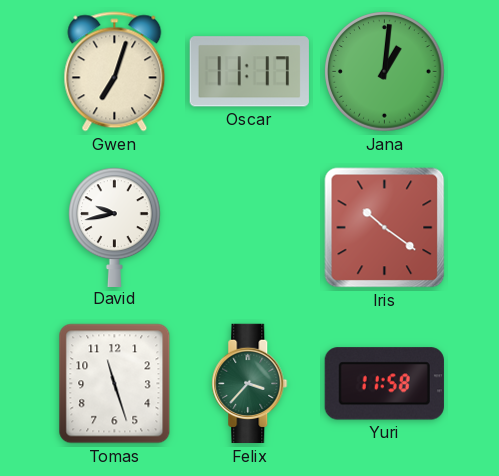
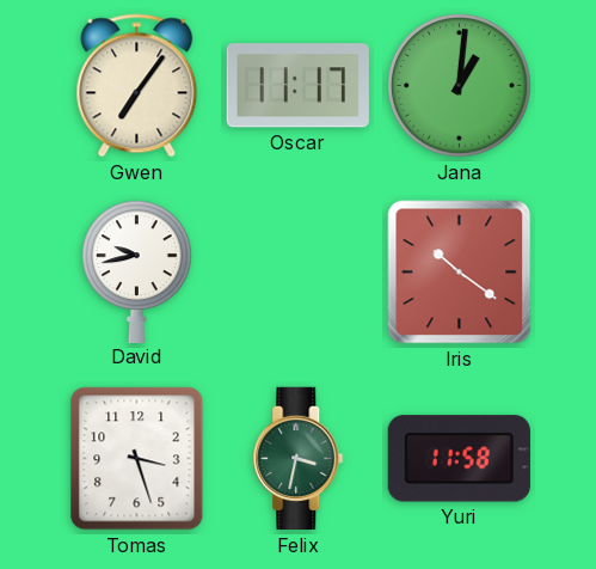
Gwen: 7:03 -> 7:06 (137, 86)
Tomas: 11:27 -> 3:27 (137, 459)
Felix: 3:37 -> 3:32 (299, 459)
